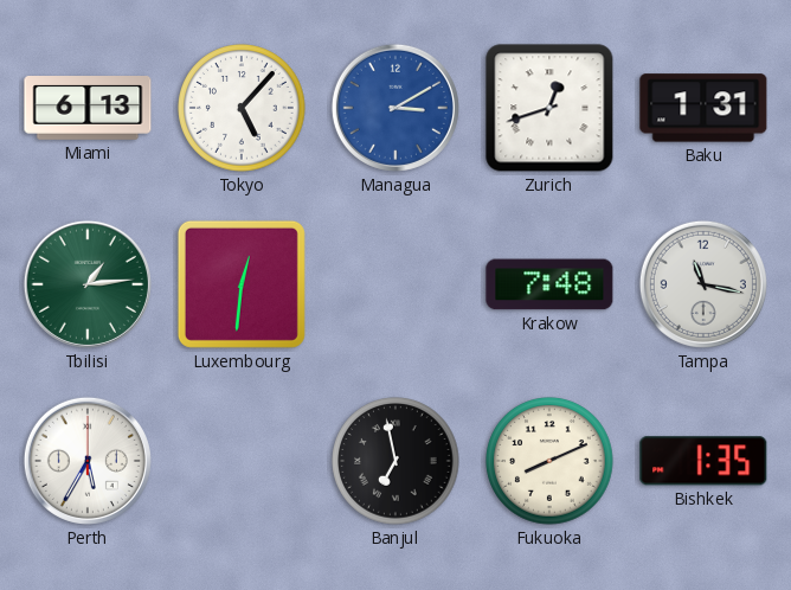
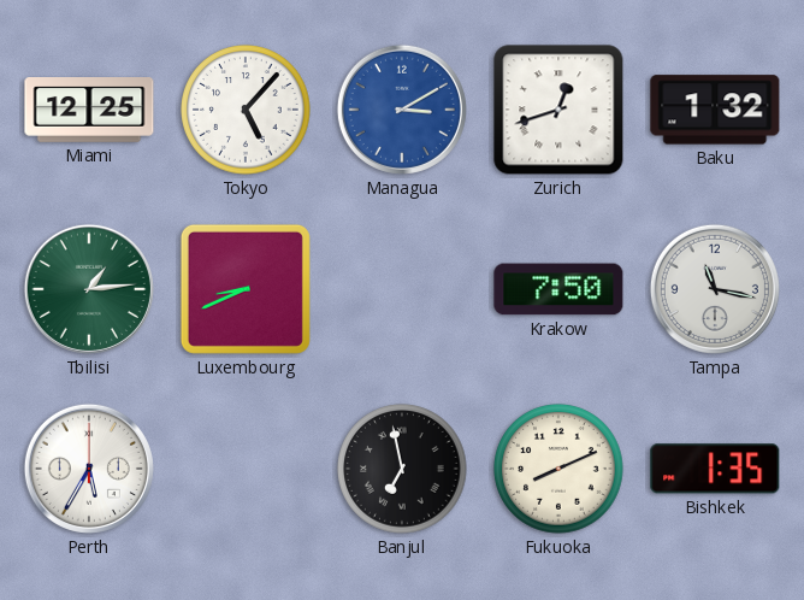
Miami: 6:13 -> 12:25 (89, 110)
Baku: 1:31 -> 1:32 (715, 110)
Luxembourg: 12:31 -> 8:41 (246, 289)
Krakow: 7:48 -> 7:50 (558, 289)
